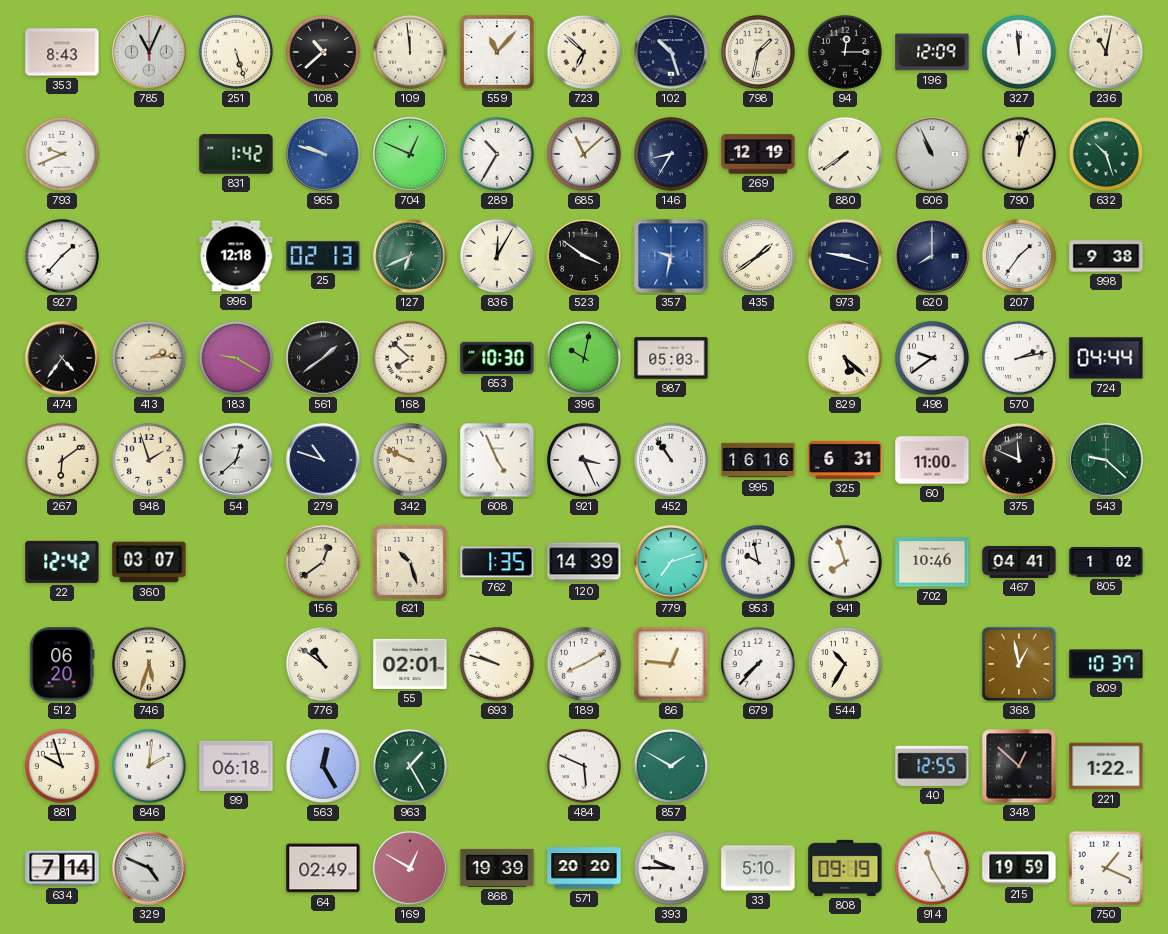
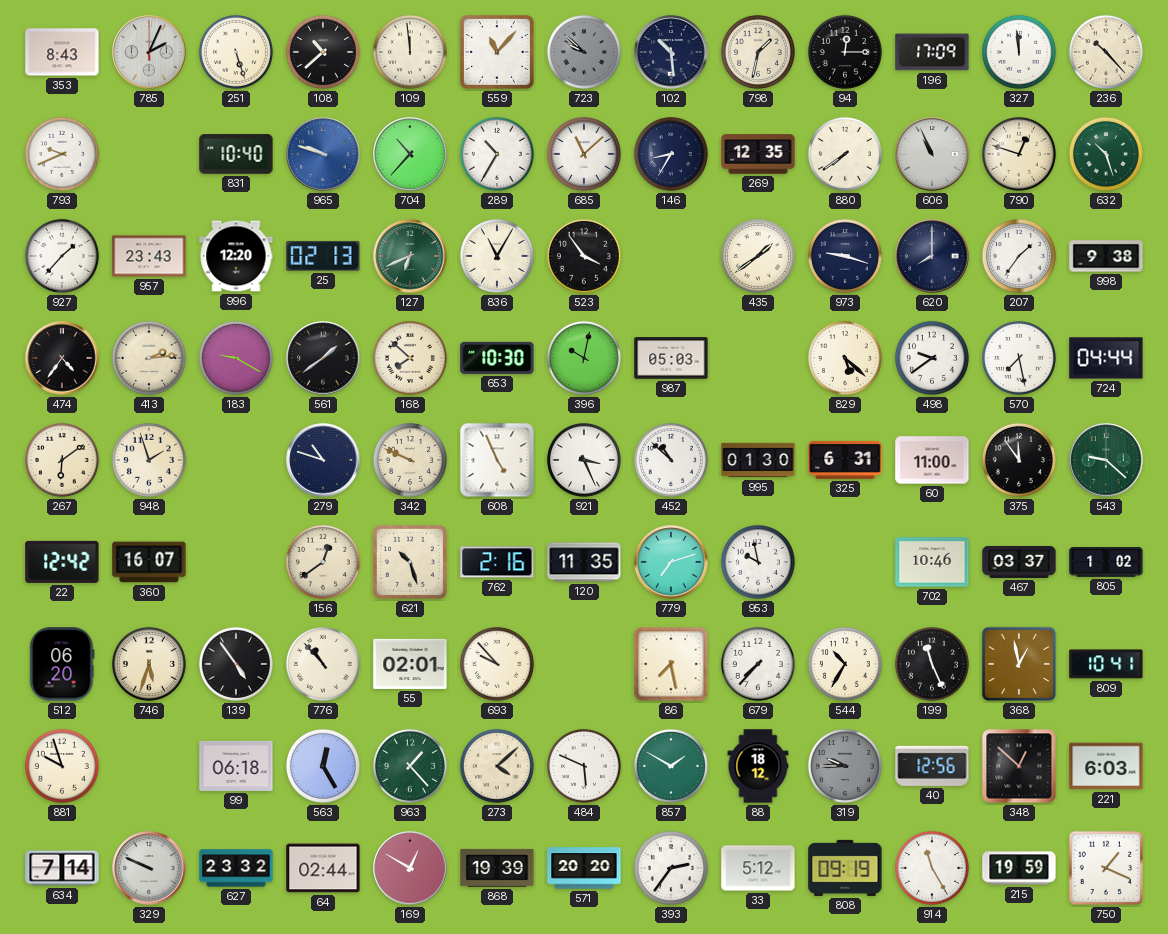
785: 11:04 -> 2:04 (149, 52)
723: 6:52 -> 9:52 (584, 52)
723 dial: cream -> grey (584, 52)
102: 10:27 -> 10:29 (671, 52)
196: 12:09 -> 17:09 (932, 52)
236: 11:02 -> 10:23 (1106, 52)
831: 1:42 -> 10:40 (236, 154)
704: 12:49 -> 10:37 (410, 154)
269: 12:19 -> 12:35 (758, 154)
790: 12:03 -> 12:48 (1019, 154)
957: none -> 23:43 (149, 256)
996: 12:18 -> 12:20 (236, 256)
836: 12:05 -> 11:05 (497, 256)
523: 3:51 -> 3:54 (584, 256)
357: 9:32 -> none (671, 256)
570: 2:13 -> 7:28 (1019, 358)
54: 12:38 -> none (236, 460)
452: 10:54 -> 10:52 (671, 460)
995: 16:16 -> 01:30 (758, 460)
375: 11:49 -> 11:54 (1019, 460)
360: 03:07 -> 16:07 (149, 562)
762: 1:35 -> 2:16 (497, 562)
120: 14:39 -> 11:35 (584, 562)
941: 7:57 -> none (845, 562)
467: 04:41 -> 03:37 (1019, 562)
139: none -> 4:54 (236, 664)
776: 10:51 -> 10:53 (323, 664)
693: 9:48 -> 9:53 (497, 664)
189: 8:10 -> none (584, 664)
86: 12:46 -> 7:28 (671, 664)
199: none -> 11:26 (932, 664)
809: 10:37 -> 10:41 (1106, 664)
846: 2:01 -> none (149, 766)
963: 1:25 -> 1:23 (410, 766)
273: none -> 4:08 (497, 766)
88: none -> 18:12 (758, 766)
319: none -> 9:45 (845, 766)
40: 12:55 -> 12:56 (932, 766)
221: 1:22 -> 6:03 (1106, 766)
329: 4:49 -> 9:49 (149, 868)
627: none -> 23:32 (236, 868)
64: 02:49 -> 02:44 (323, 868)
393: 9:45 -> 2:36 (671, 868)
33: 5:10 -> 5:12 (758, 868)
